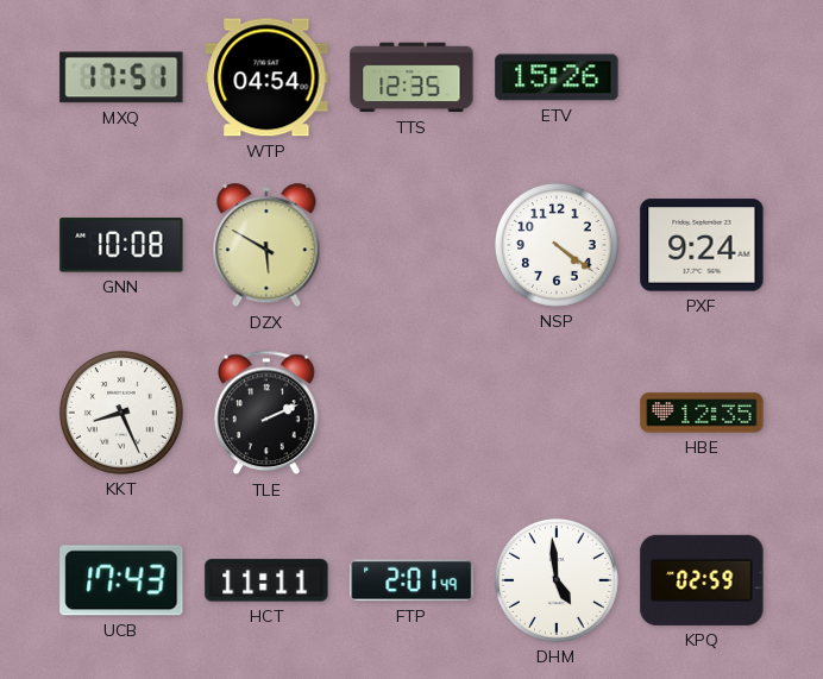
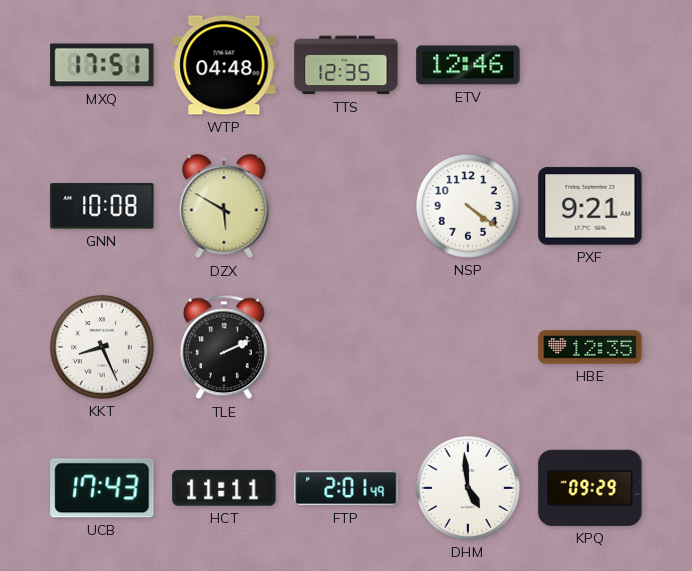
WTP: 04:54 -> 04:48 (224, 65)
ETV: 15:26 -> 12:46 (468, 65)
PXF: 9:24 -> 9:21 (590, 206)
KPQ: 02:59 -> 09:29 (590, 488)
